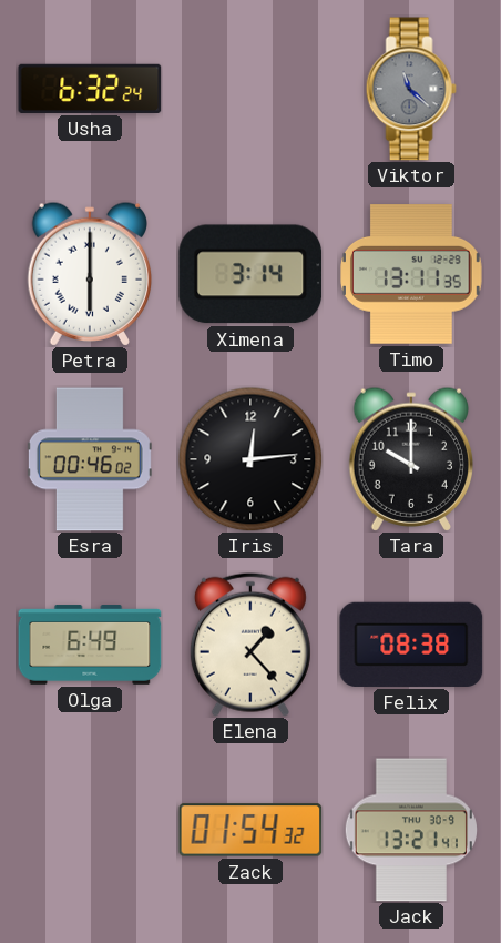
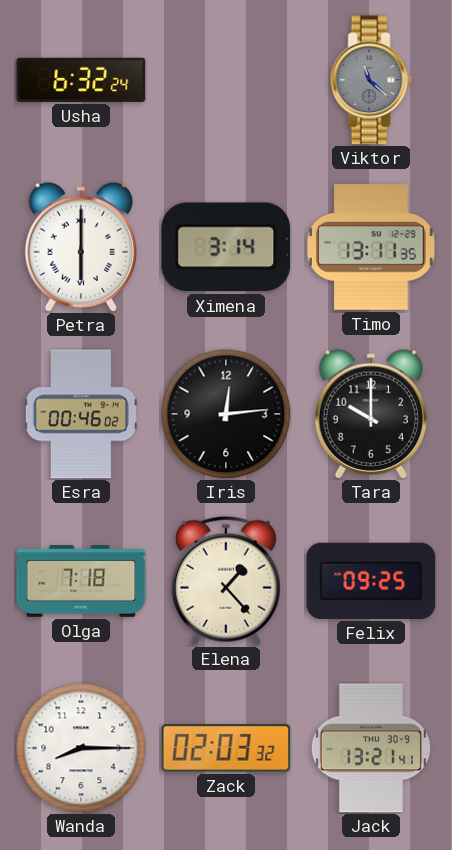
Olga: 6:49 -> 7:18 (81, 581)
Felix: 08:38 -> 09:25 (371, 581)
Wanda: none -> 8:15 (81, 748)
Zack: 01:54 -> 02:03 (226, 748)
